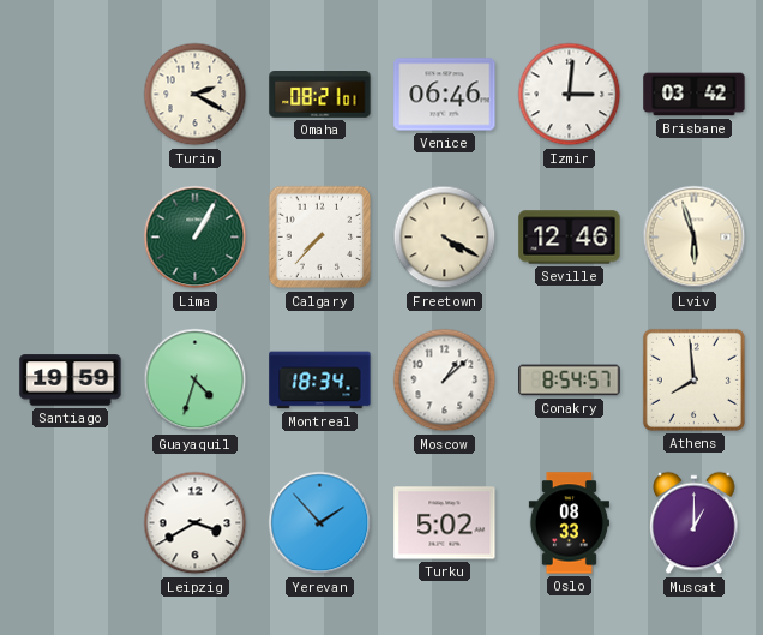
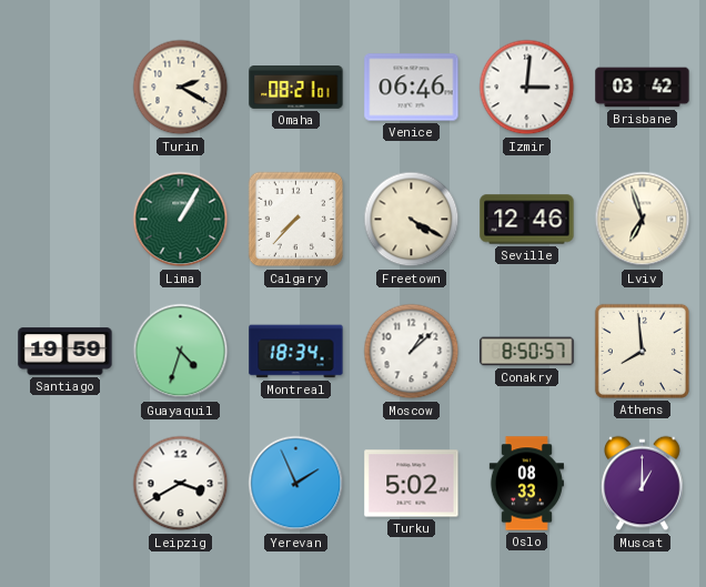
Lviv: 5:57 -> 6:57 (643, 220)
Conakry: 8:54 -> 8:50 (527, 352)
Yerevan: 1:53 -> 1:56 (296, 484)
